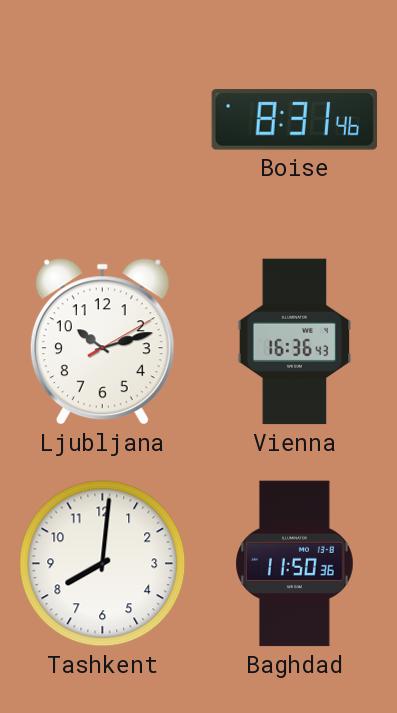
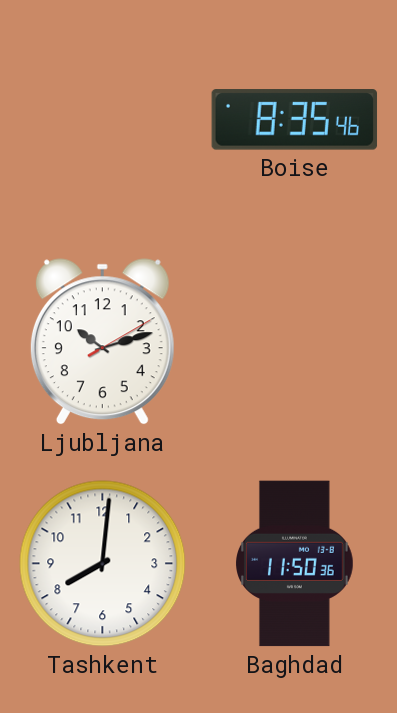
Boise: 8:31 -> 8:35 (295, 120)
Vienna: 16:36 -> none (295, 342)
